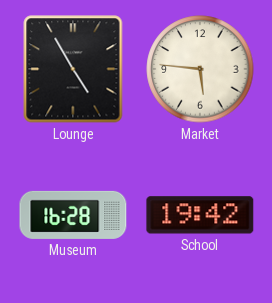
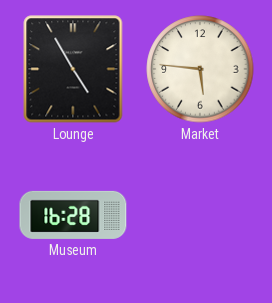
School: 19:42 -> none (200, 215)
